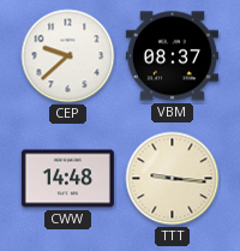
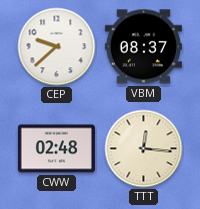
CWW: 14:48 -> 02:48 (56, 149)
TTT: 9:16 -> 12:16 (144, 149)
